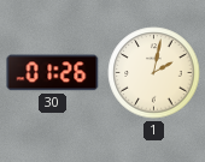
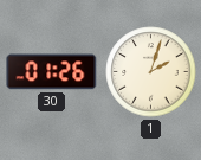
1: 2:02 -> 2:03 (151, 72)
